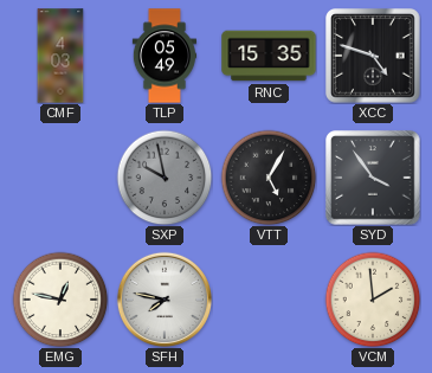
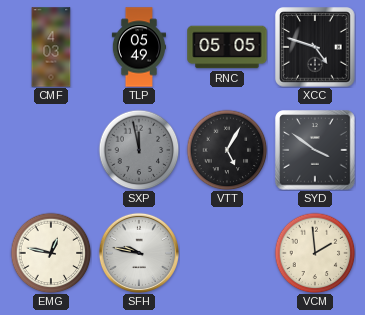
RNC: 15:35 -> 05:05 (227, 47)
SXP: 9:58 -> 11:58 (139, 150)
SYD: 3:54 -> 3:51 (315, 150)
SFH: 7:47 -> 9:47 (138, 252)
